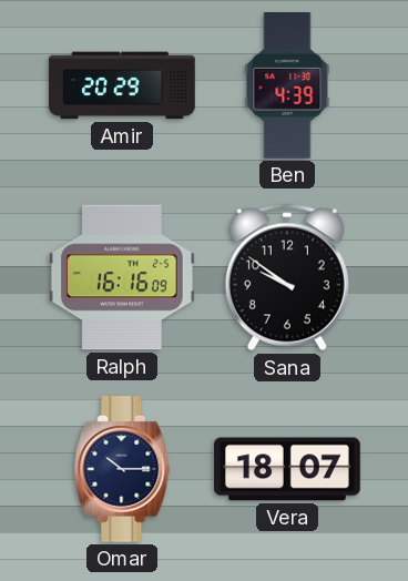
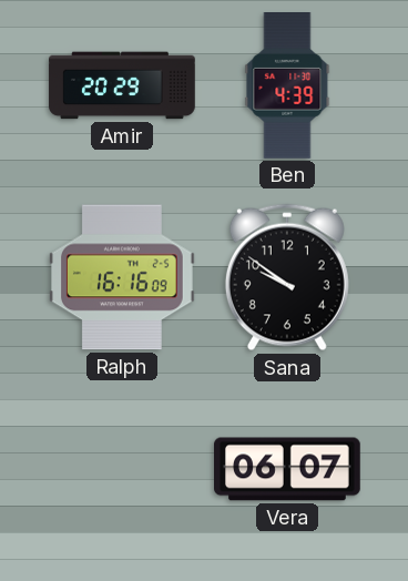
Omar: 10:15 -> none (122, 470)
Vera: 18:07 -> 06:07 (288, 469)
